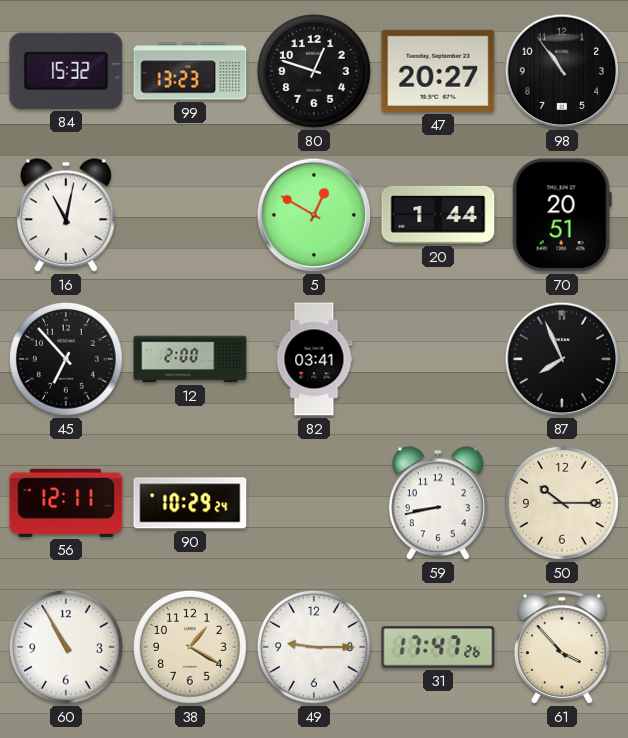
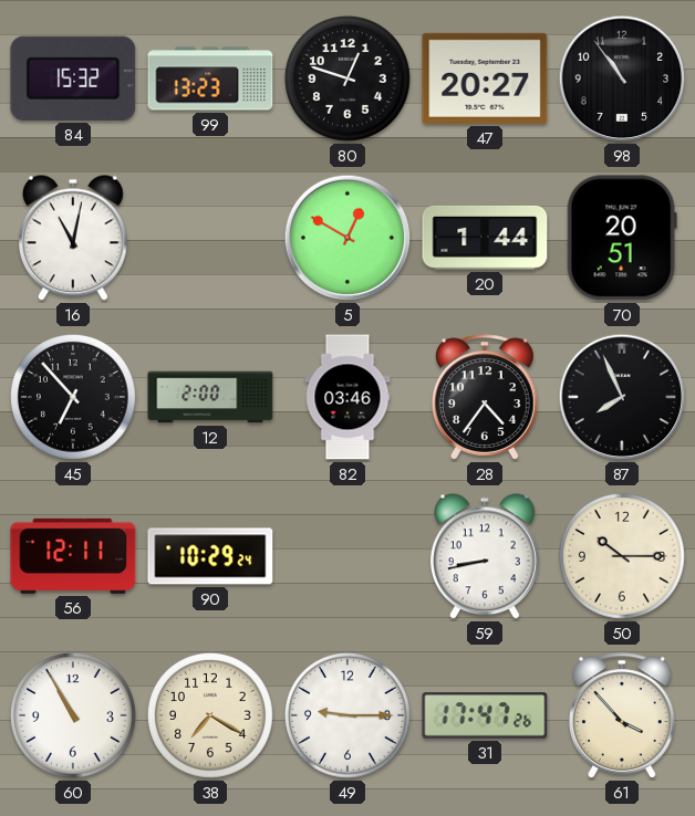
82: 03:41 -> 03:46 (347, 397)
28: none -> 4:36 (486, 397)
38: 1:20 -> 7:20 (211, 716)
